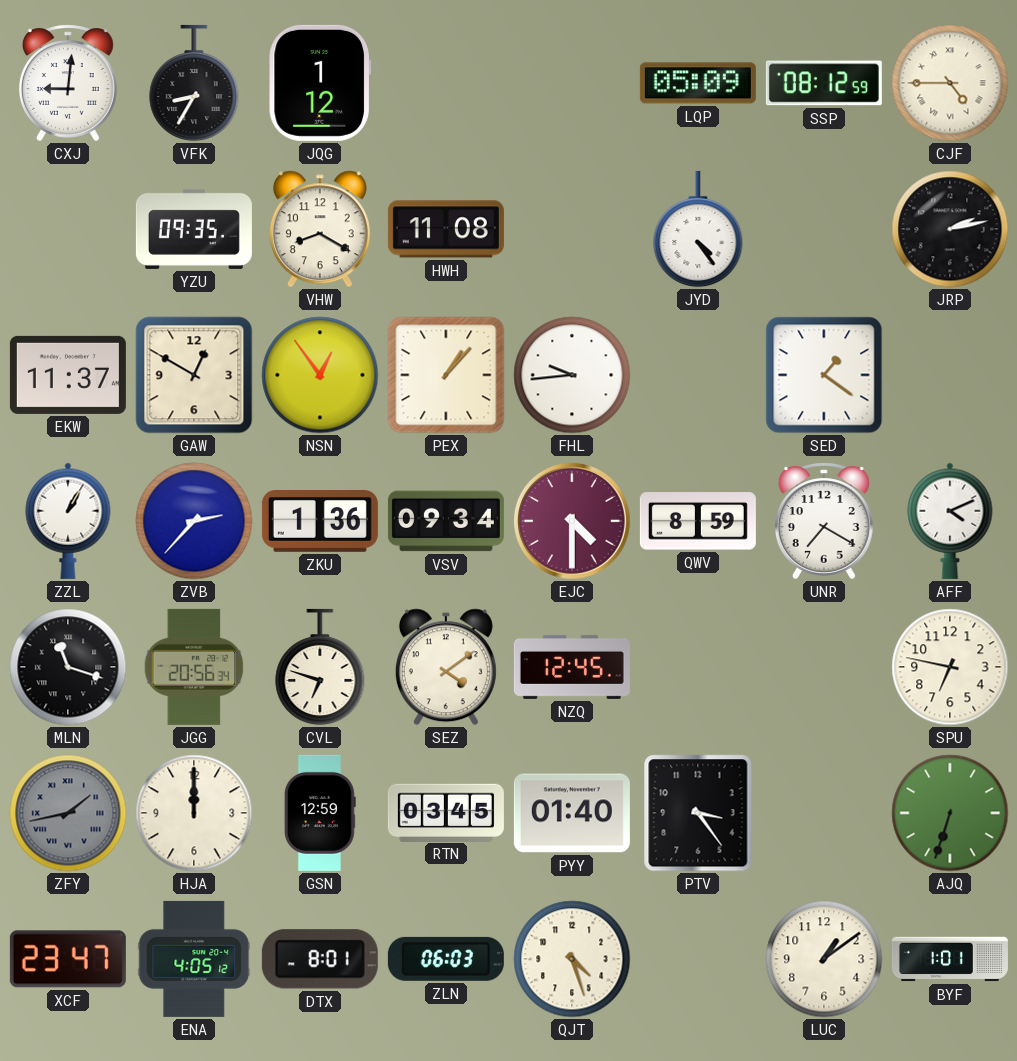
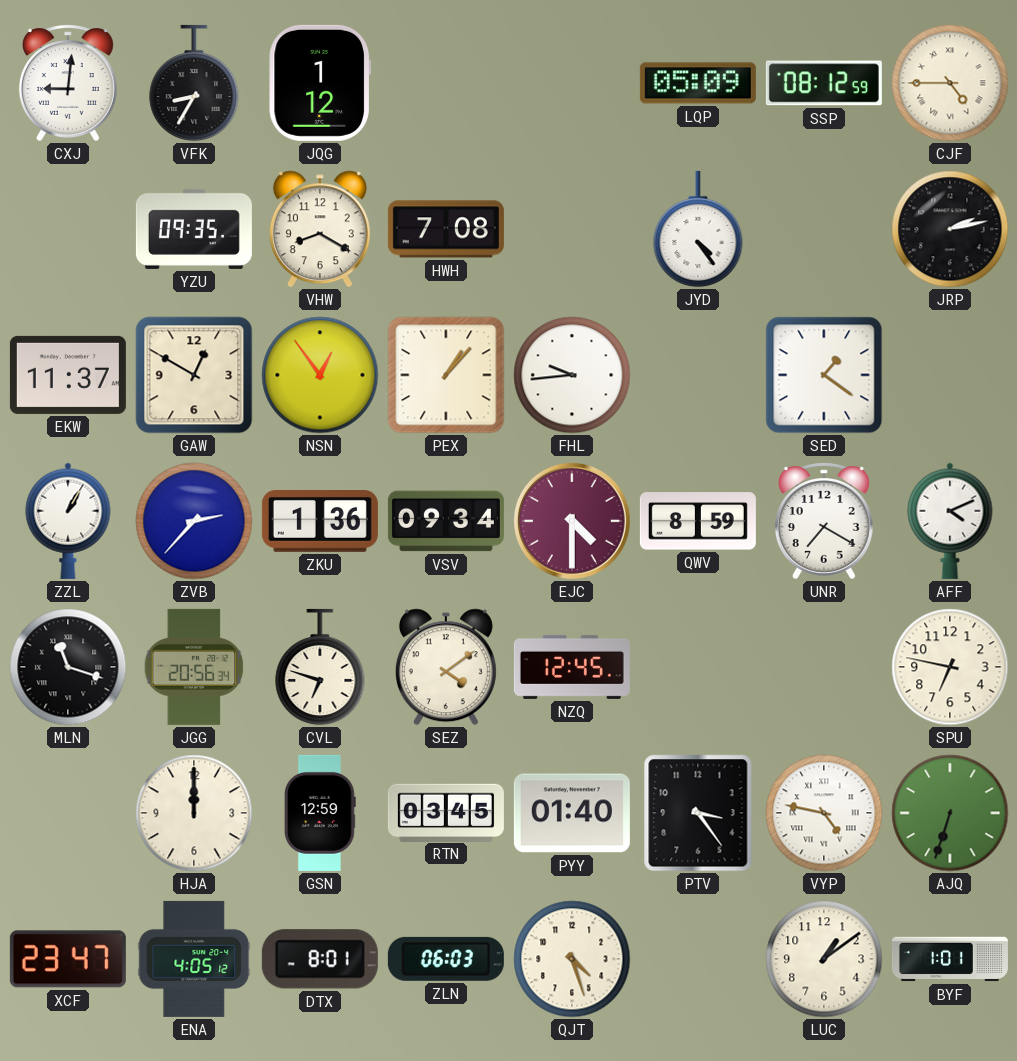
HWH: 11:08 -> 7:08 (446, 229)
ZFY: 1:43 -> none (68, 813)
VYP: none -> 4:47 (824, 813)
